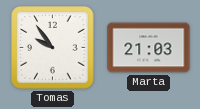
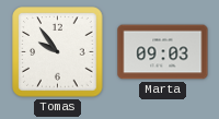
Marta: 21:03 -> 09:03 (163, 52)
